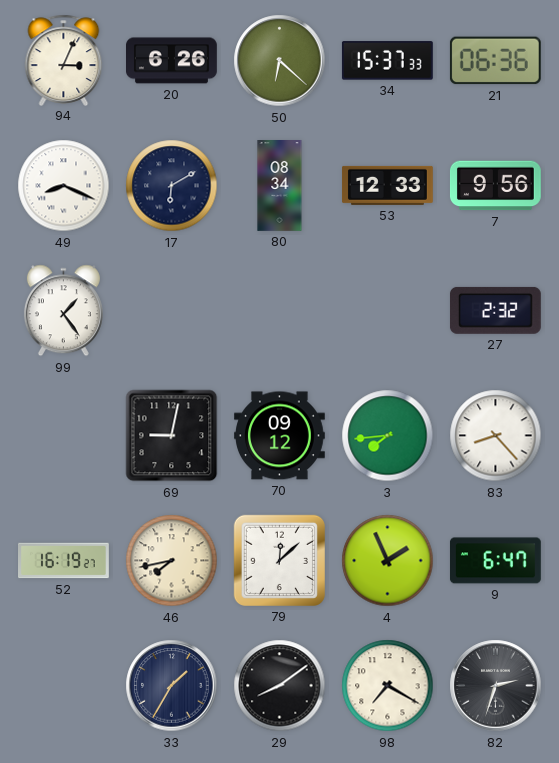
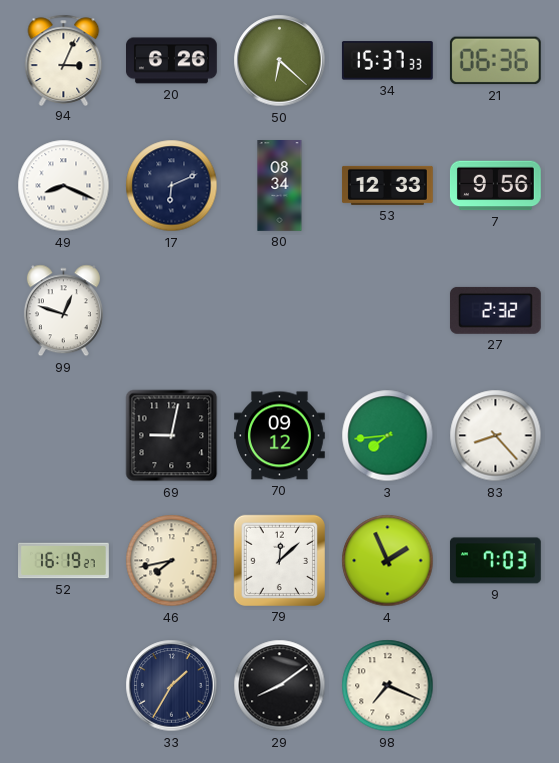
17: 6:10 -> 6:11 (172, 186)
99: 1:24 -> 12:48 (63, 311)
9: 6:47 -> 7:03 (495, 561)
98: 7:20 -> 7:19 (388, 686)
82: 2:33 -> none (496, 686)
